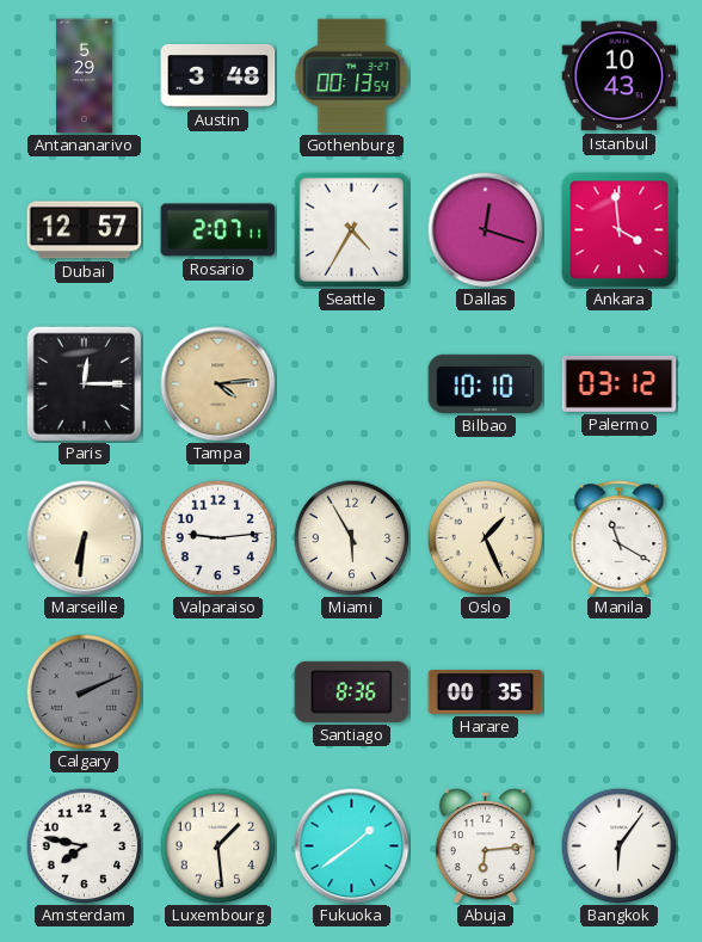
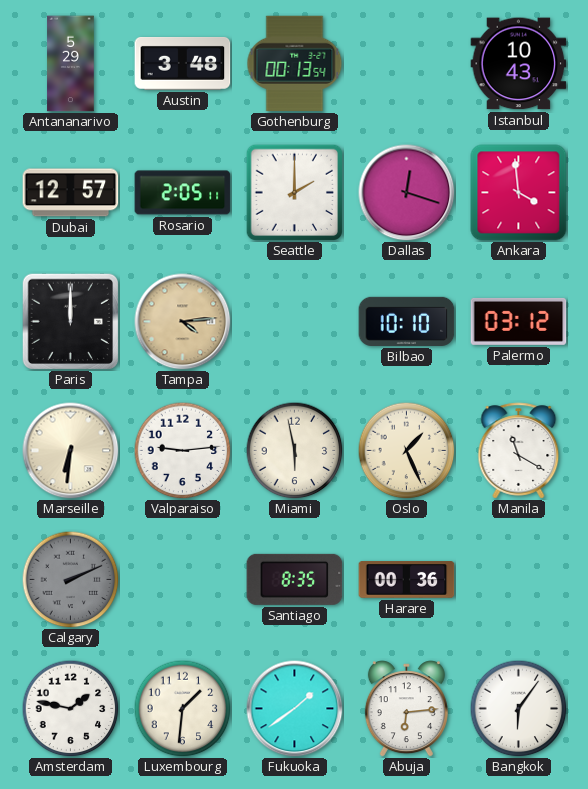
Rosario: 2:07 -> 2:05 (183, 193)
Seattle: 4:35 -> 2:00 (294, 192)
Paris: 12:15 -> 12:00 (70, 321)
Miami: 5:55 -> 5:58 (294, 450)
Santiago: 8:36 -> 8:35 (295, 579)
Harare: 00:35 -> 00:36 (407, 580)
Amsterdam: 7:47 -> 1:47 (70, 708)
Luxembourg: 1:29 -> 1:31 (182, 708)
